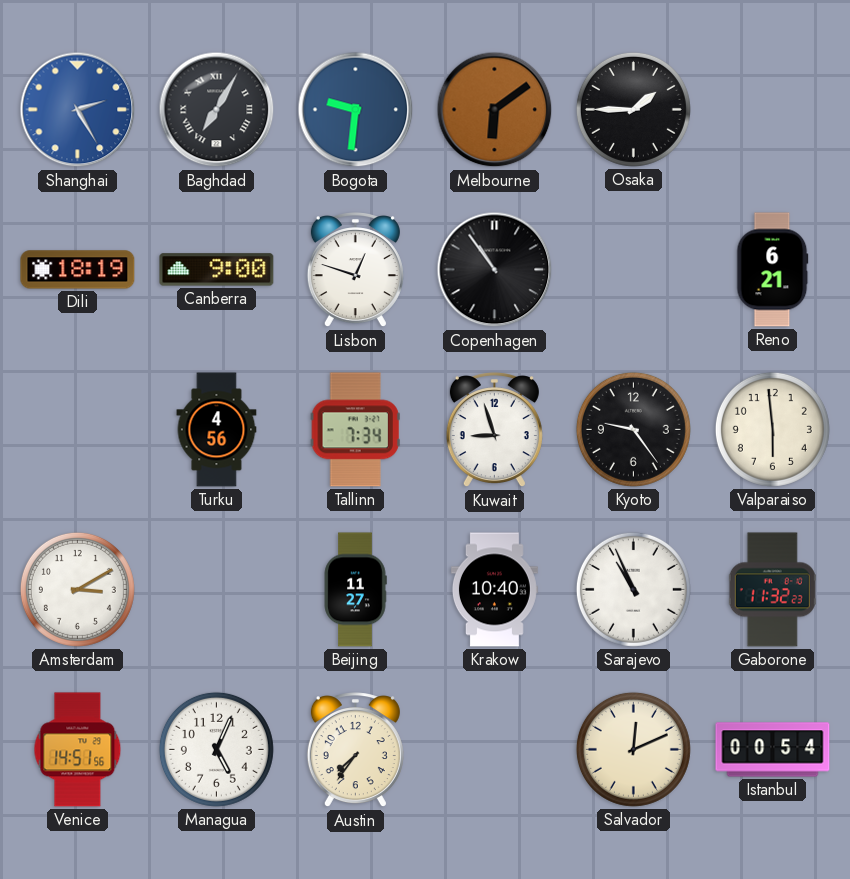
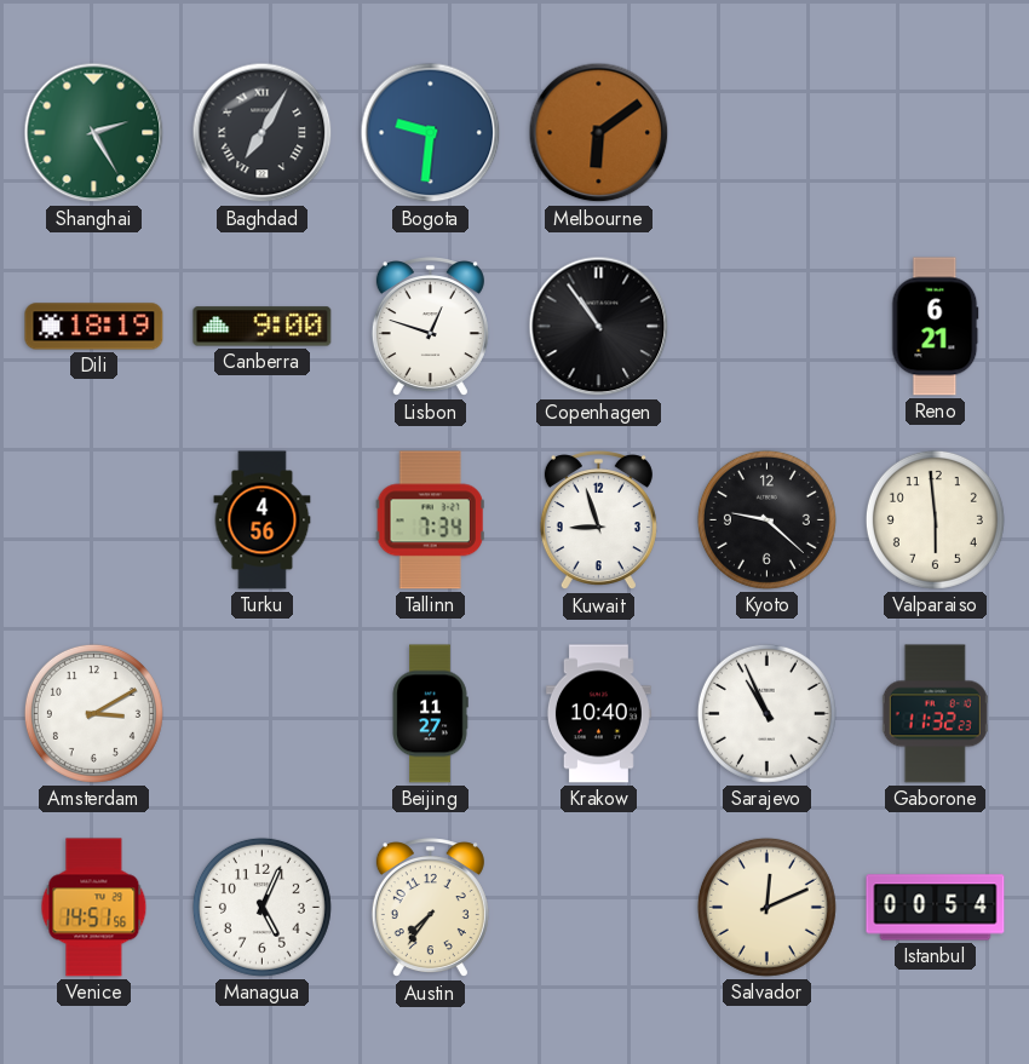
Shanghai dial: blue -> green (94, 133)
Osaka: 1:45 -> none (633, 109)
Kyoto: 9:24 -> 9:22 (766, 519)
